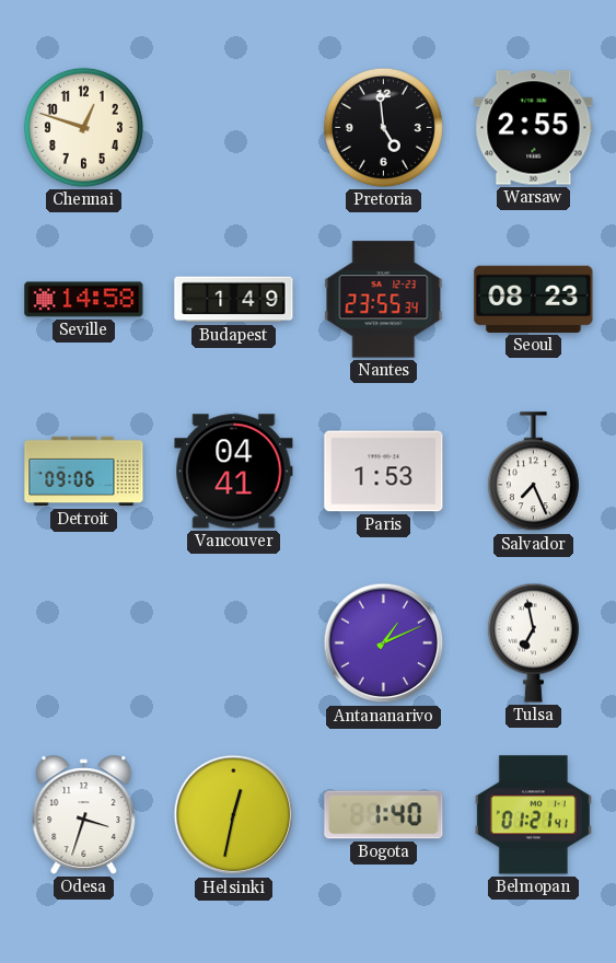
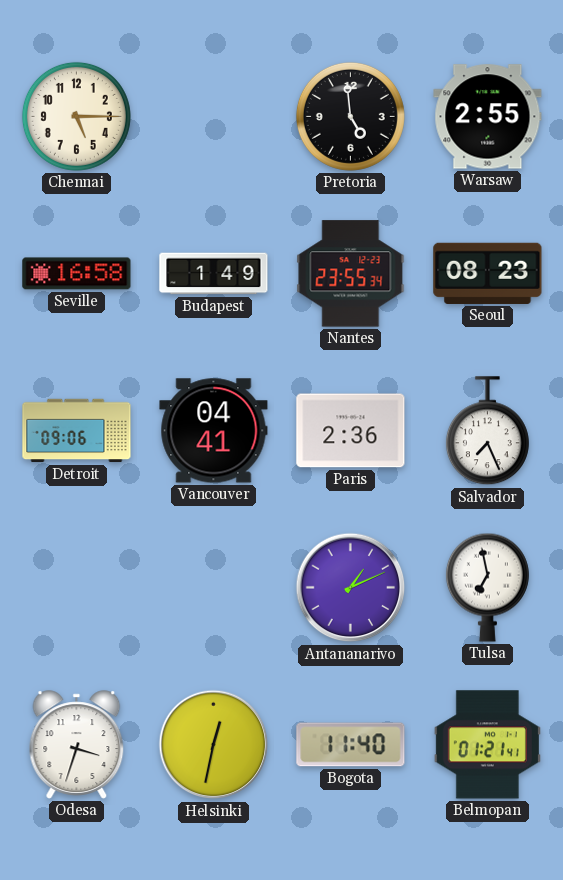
Chennai: 12:48 -> 5:15 (76, 116)
Seville: 14:58 -> 16:58 (77, 274)
Paris: 1:53 -> 2:36 (351, 431)
Bogota: 1:40 -> 11:40 (351, 745)
